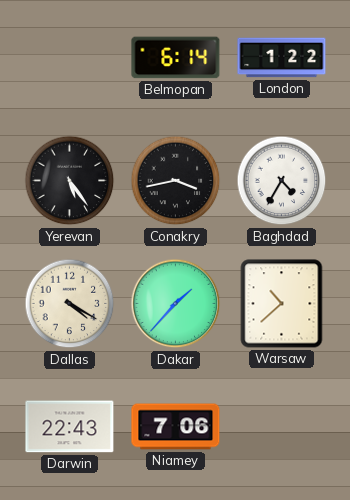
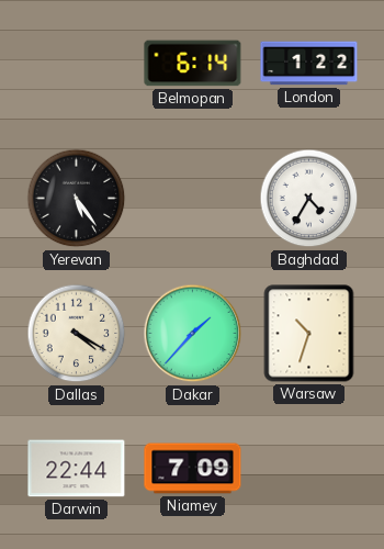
Conakry: 3:43 -> none (176, 181)
Warsaw: 10:38 -> 10:33 (309, 334)
Darwin: 22:43 -> 22:44 (77, 469)
Niamey: 7:06 -> 7:09 (193, 469)
